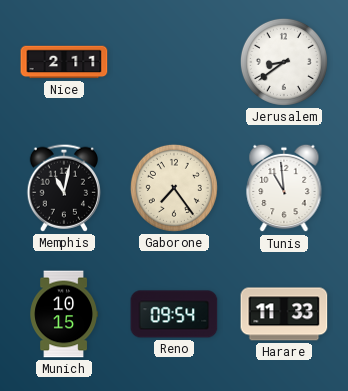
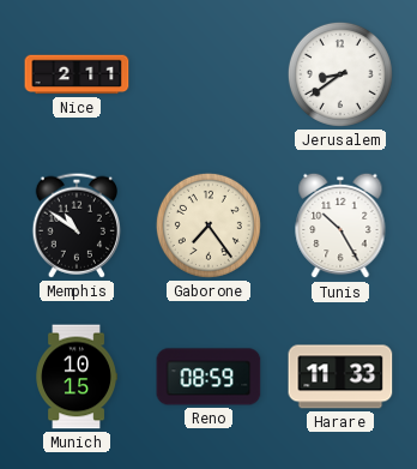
Memphis: 11:02 -> 10:51 (75, 226)
Tunis: 10:59 -> 10:25 (340, 226)
Reno: 09:54 -> 08:59 (208, 377)
